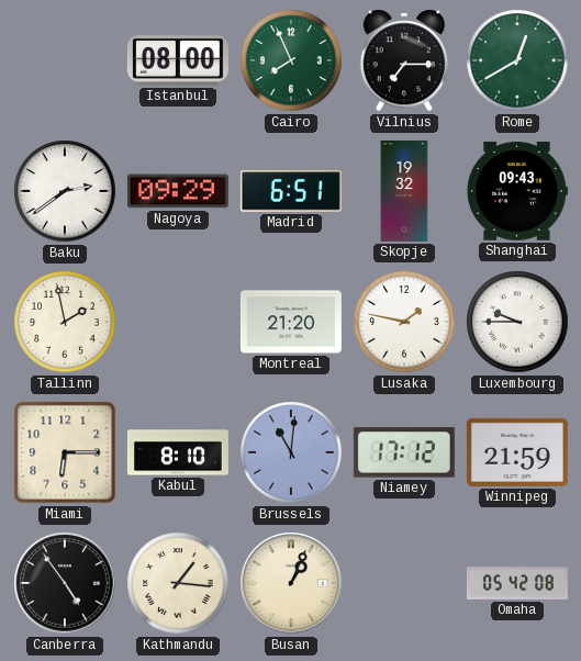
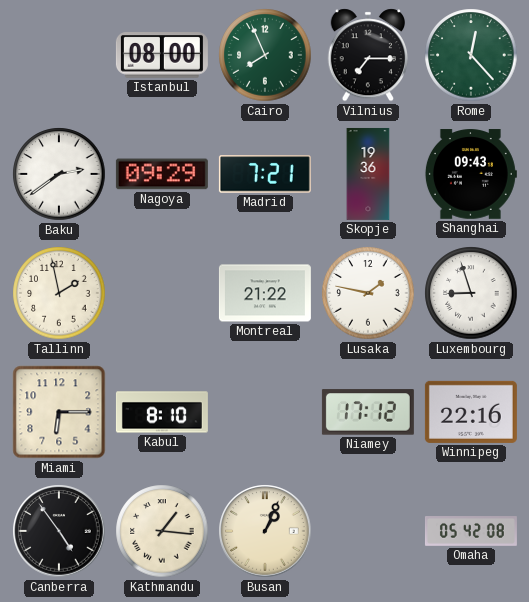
Rome: 12:40 -> 12:23 (471, 55)
Madrid: 6:51 -> 7:21 (265, 174)
Skopje: 19:32 -> 19:36 (368, 174)
Montreal: 21:20 -> 21:22 (265, 293)
Luxembourg: 9:45 -> 8:57 (471, 293)
Brussels: 11:01 -> none (291, 452)
Winnipeg: 21:59 -> 22:16 (471, 412)
